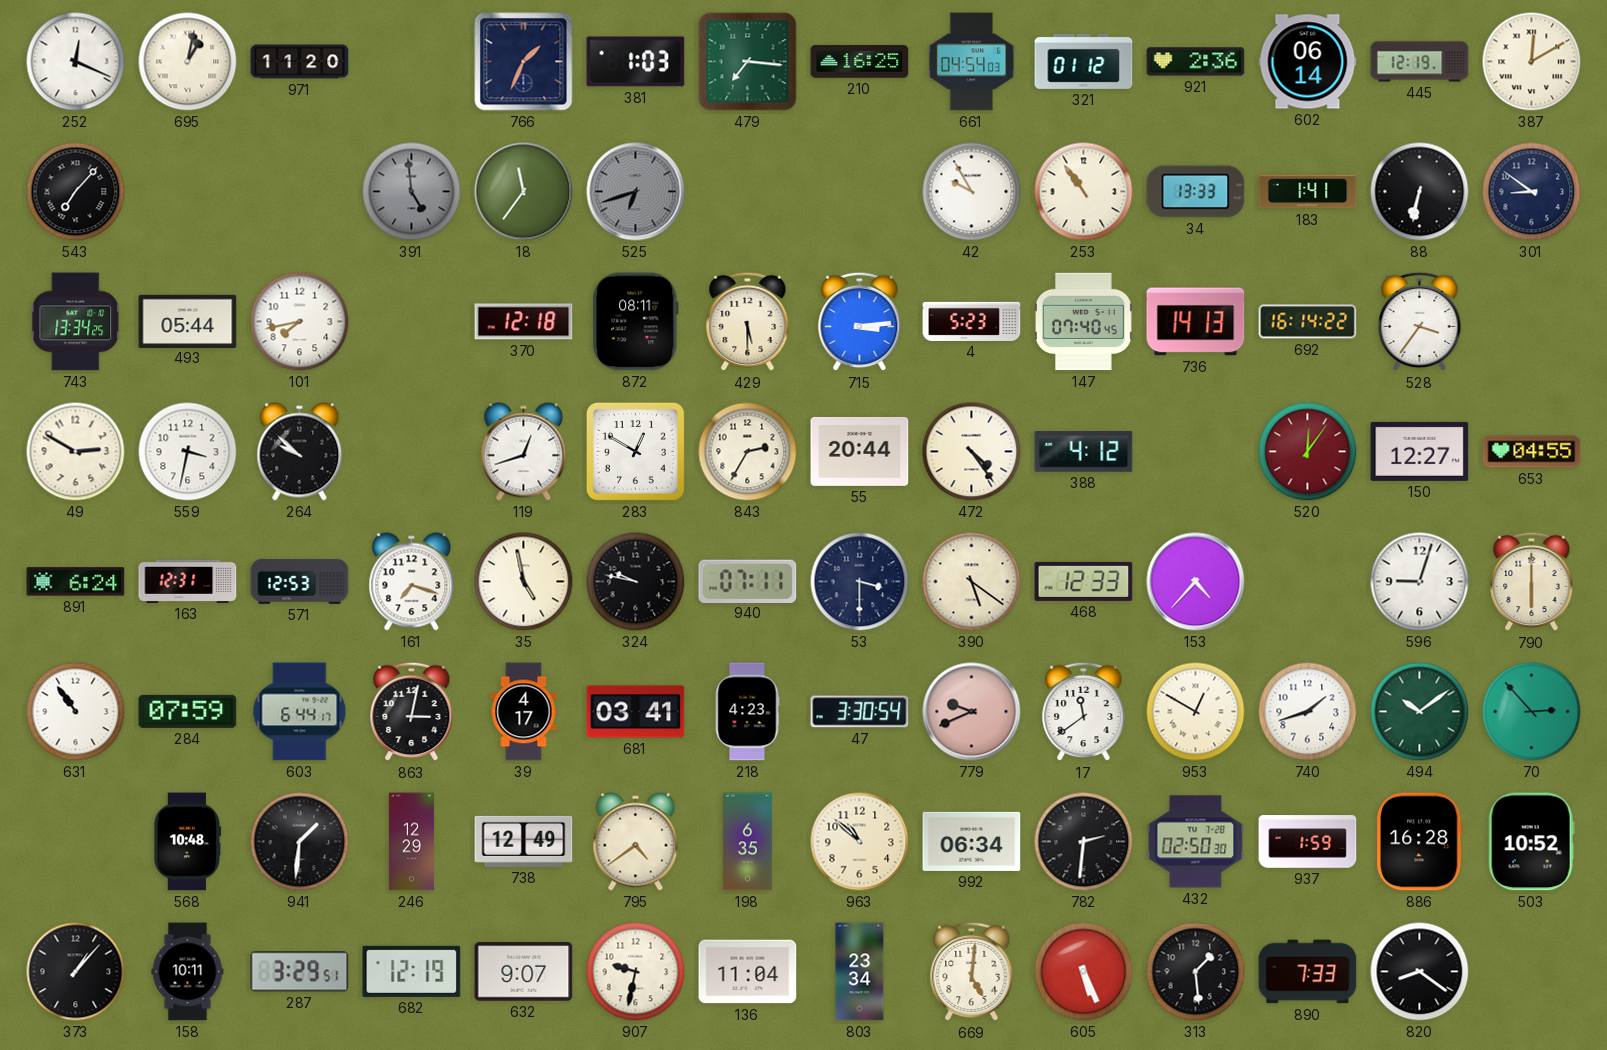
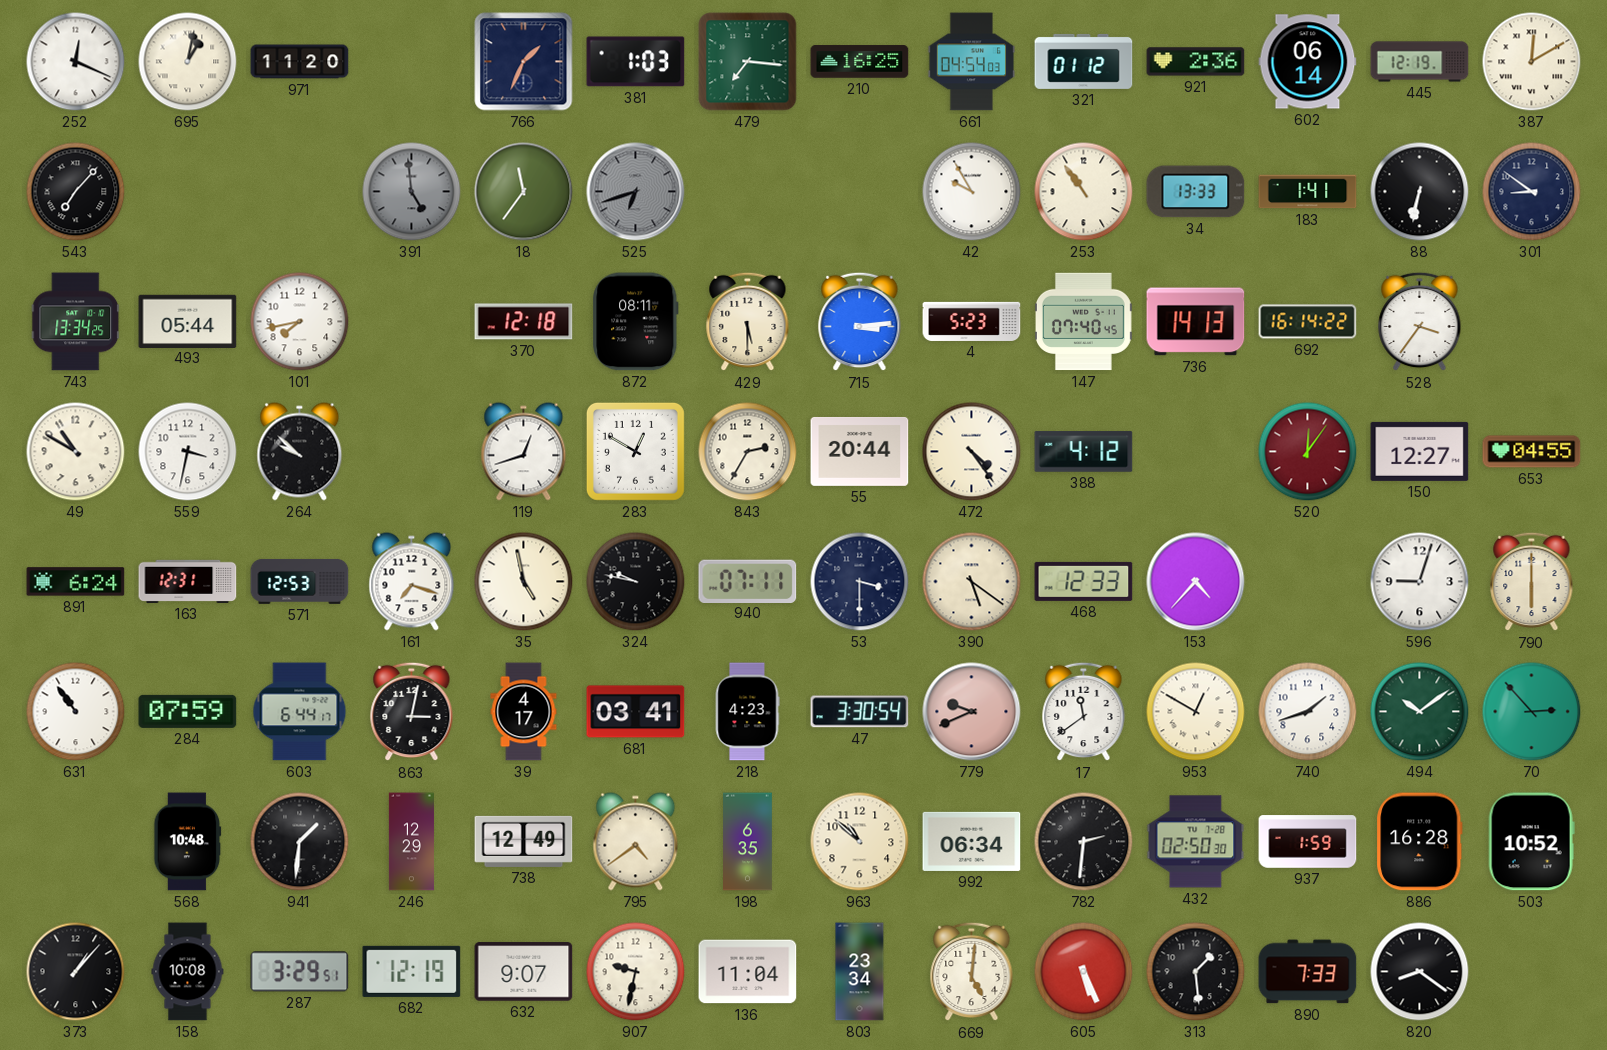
49: 2:50 -> 10:50 (76, 452)
158: 10:11 -> 10:08 (188, 972)
